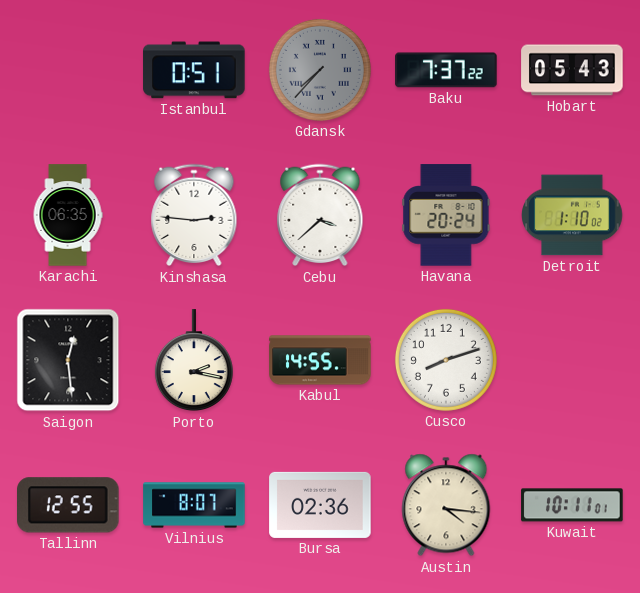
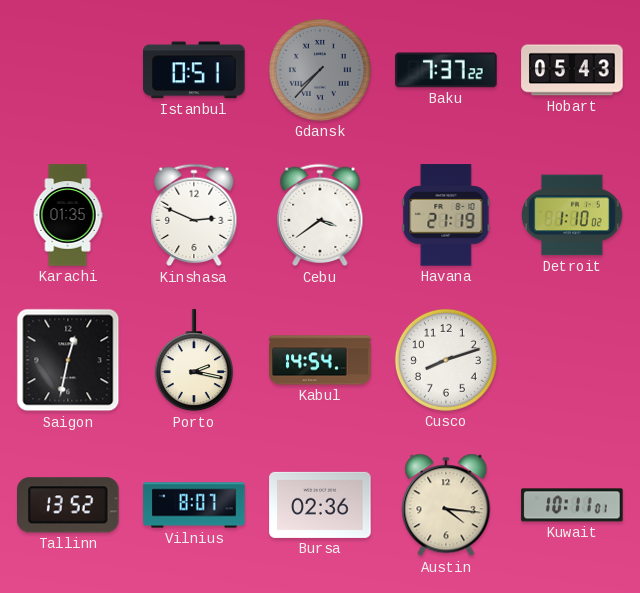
Karachi: 06:35 -> 01:35 (68, 215)
Kinshasa: 2:46 -> 2:49 (194, 215)
Cebu: 3:38 -> 3:39 (320, 215)
Havana: 20:24 -> 21:19 (446, 215)
Saigon: 12:29 -> 12:32 (68, 360)
Kabul: 14:55 -> 14:54 (320, 360)
Tallinn: 12:55 -> 13:52 (69, 505)
